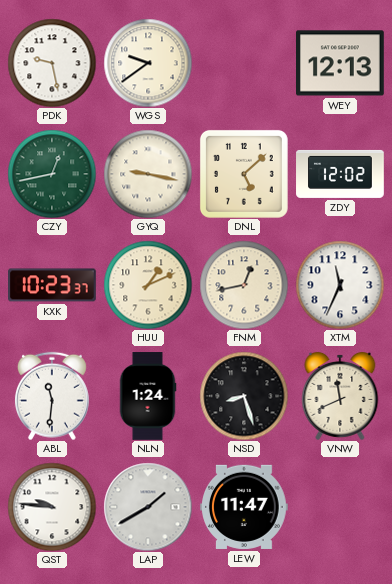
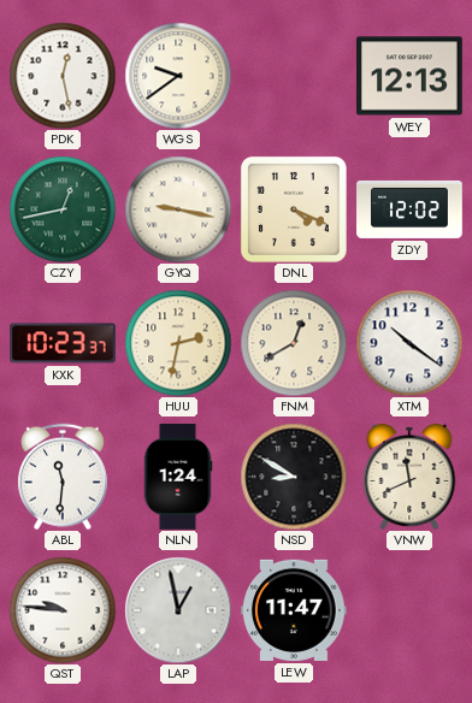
PDK: 9:28 -> 12:28 (63, 76)
DNL: 5:08 -> 4:19 (294, 209)
HUU: 1:11 -> 2:32 (178, 343)
FNM: 12:43 -> 12:40 (294, 343)
XTM: 11:34 -> 10:21 (409, 343)
NSD: 8:27 -> 8:50 (294, 477)
LAP: 1:40 -> 12:58 (178, 610)
